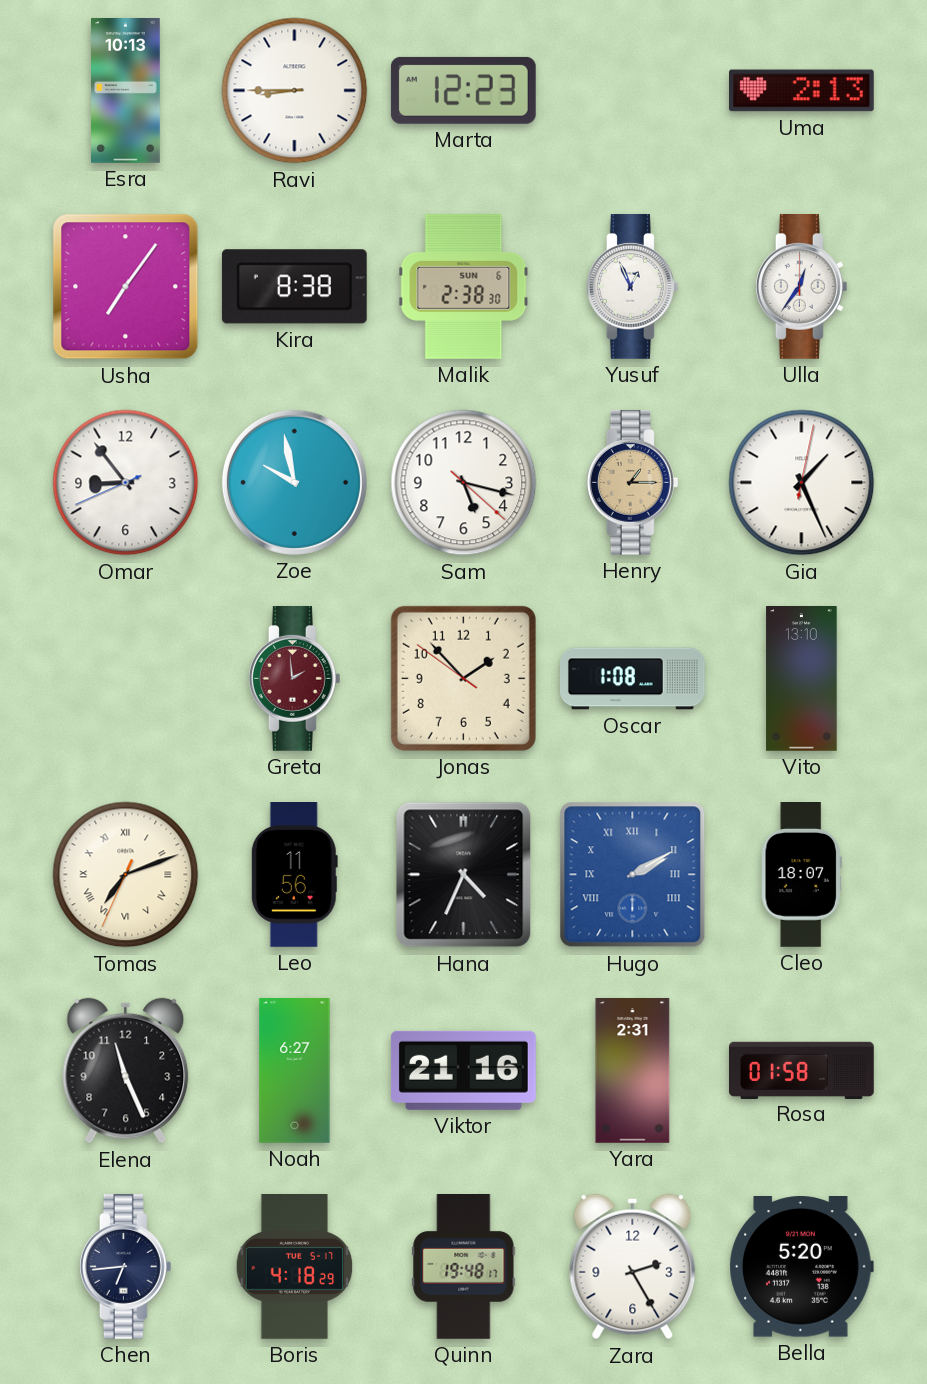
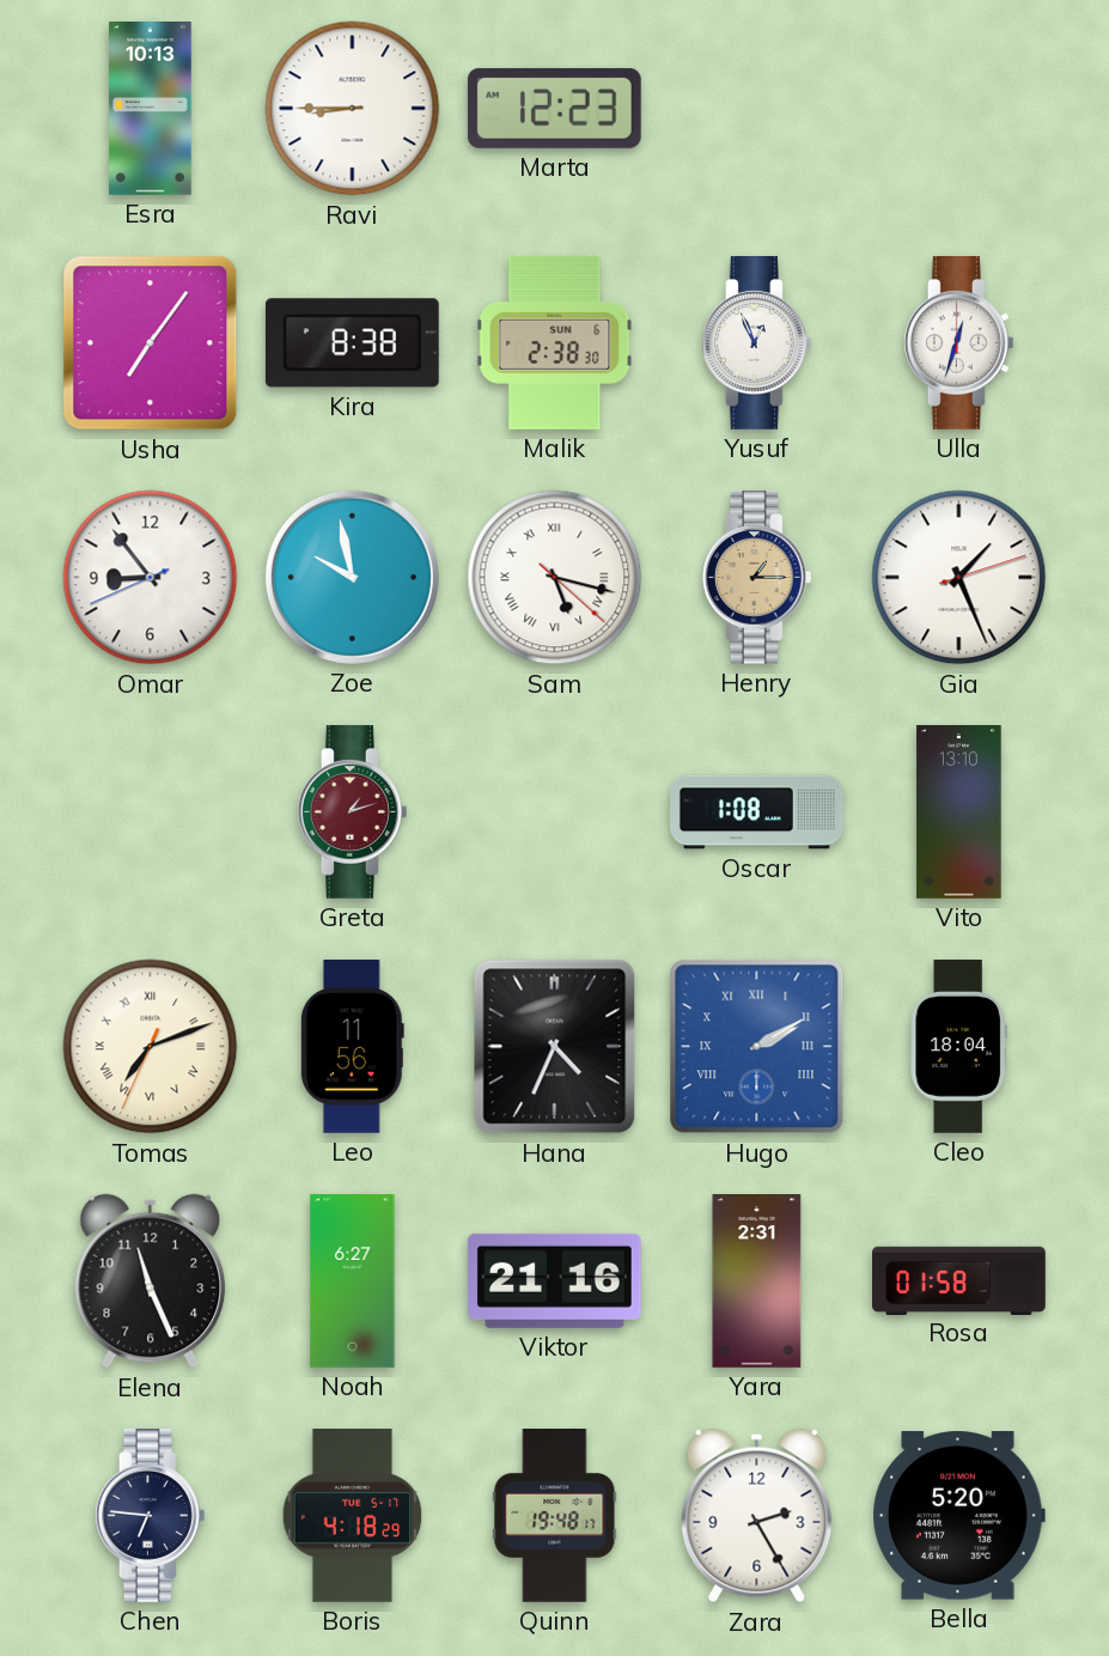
Uma: 2:13 -> none (802, 91)
Ulla: 12:36 -> 12:33 (958, 343)
Sam numerals: Arabic -> Roman (555, 578)
Gia: 1:26:02 -> 1:26:12 (959, 578)
Greta: 1:59 -> 1:12 (352, 812)
Jonas: 1:52 -> none (463, 678)
Cleo: 18:07 -> 18:04 (958, 1047)
Chen: 6:44 -> 6:46 (150, 1516)
